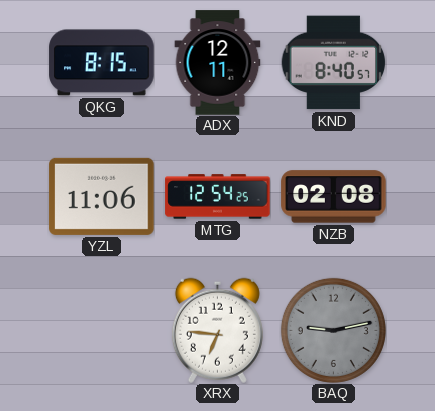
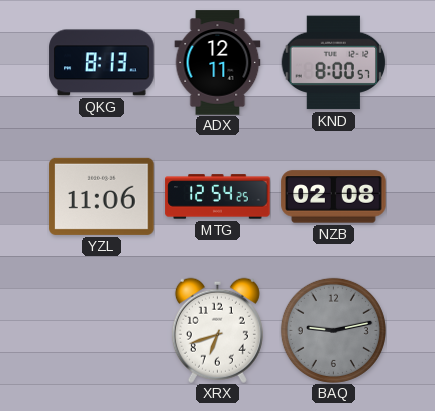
QKG: 8:15 -> 8:13 (102, 63)
KND: 8:40 -> 8:00 (333, 63)
XRX: 6:46 -> 6:42 (217, 330)
